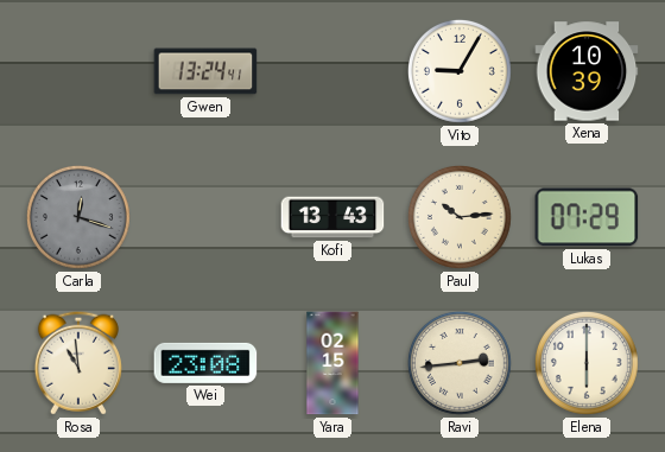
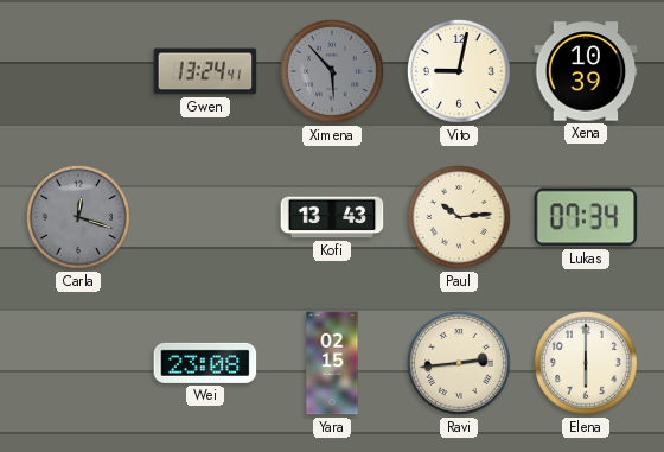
Ximena: none -> 5:53 (333, 72)
Vito: 9:05 -> 9:02 (460, 72)
Lukas: 07:29 -> 07:34 (586, 217)
Rosa: 10:59 -> none (78, 363)
